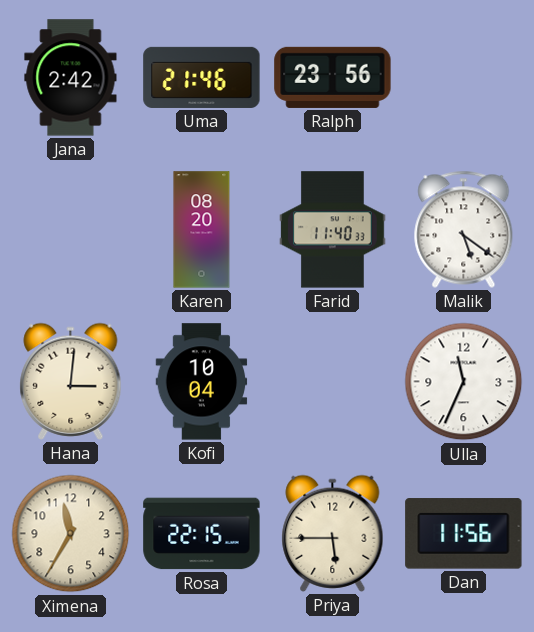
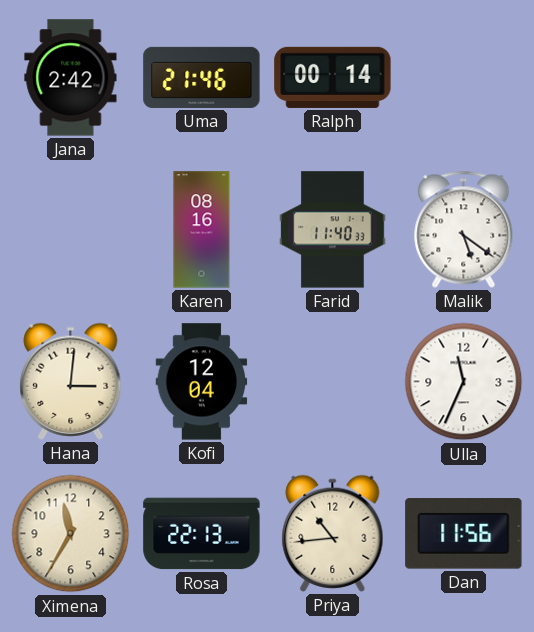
Ralph: 23:56 -> 00:14 (333, 77)
Karen: 08:20 -> 08:16 (202, 230)
Kofi: 10:04 -> 12:04 (202, 382)
Rosa: 22:15 -> 22:13 (202, 534)
Priya: 5:45 -> 10:44 (333, 533)
